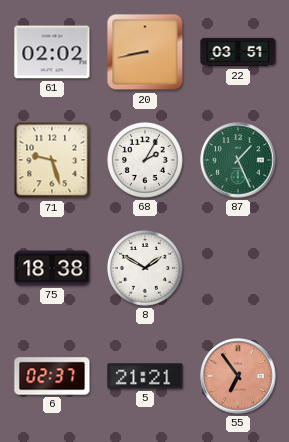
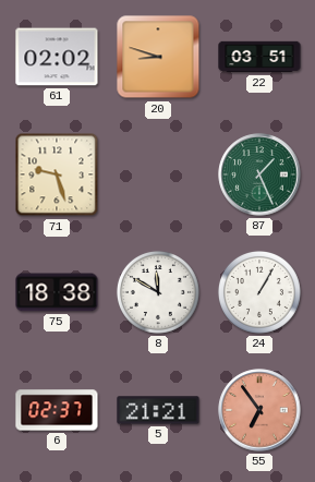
20: 8:43 -> 8:48 (158, 57)
68: 2:05 -> none (145, 160)
8: 1:50 -> 11:50 (158, 292)
24: none -> 1:05 (259, 292)
